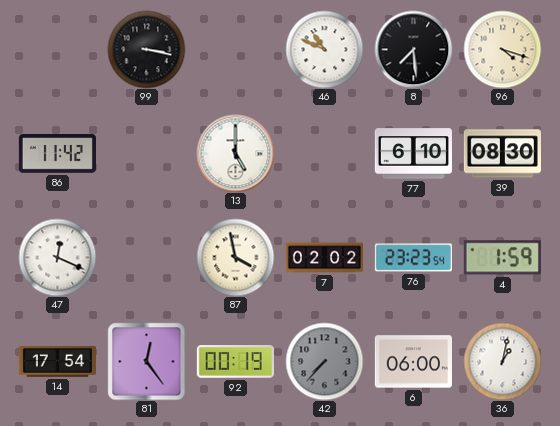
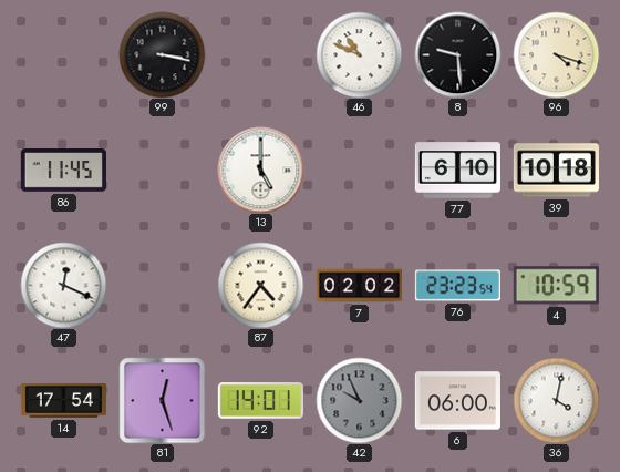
8: 7:29 -> 9:29 (457, 54)
86: 11:42 -> 11:45 (63, 171)
39: 08:30 -> 10:18 (556, 171)
87: 3:58 -> 4:36 (260, 285)
4: 1:59 -> 10:59 (556, 286)
81: 12:24 -> 12:27 (162, 400)
92: 00:19 -> 14:01 (260, 401)
42: 7:37 -> 9:56 (359, 400)
36: 1:02 -> 4:02 (556, 400)
